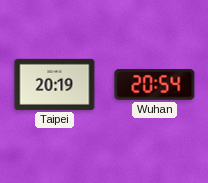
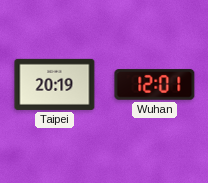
Wuhan: 20:54 -> 12:01 (155, 85)
